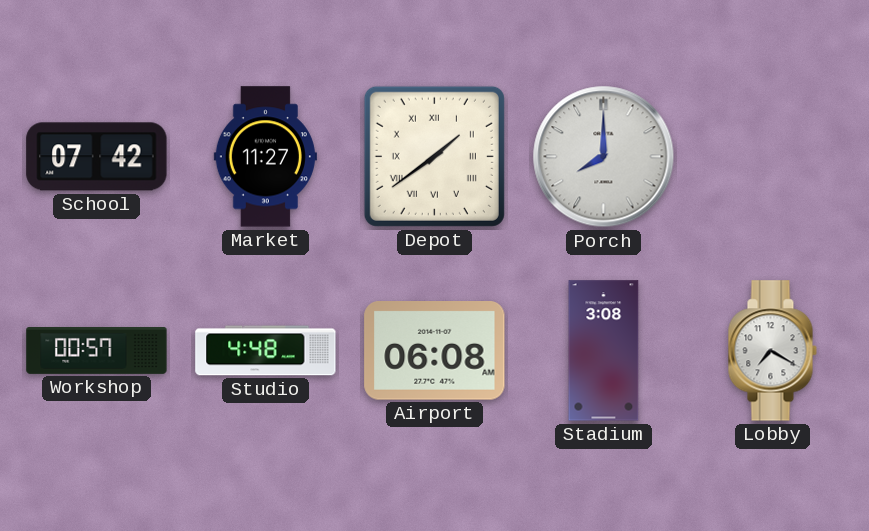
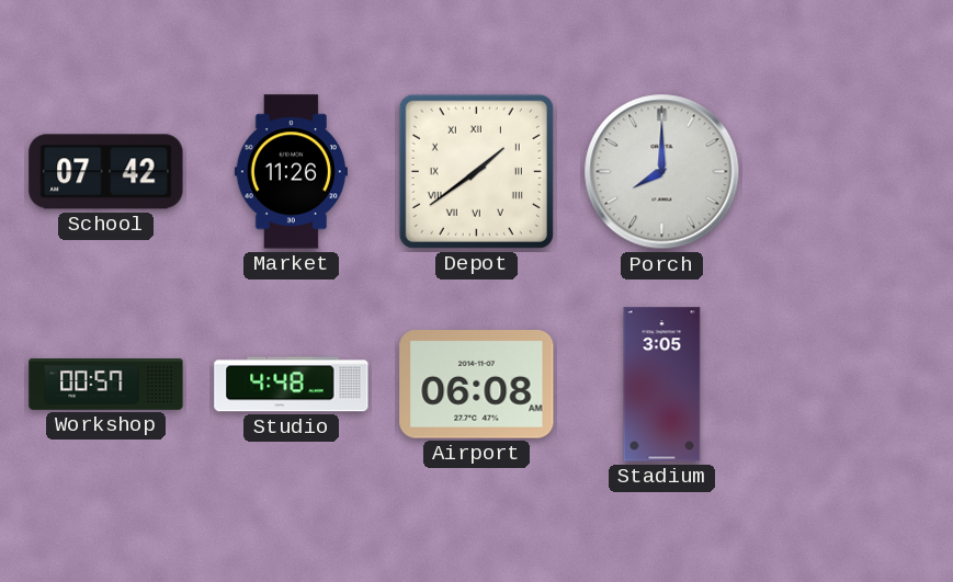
Market: 11:27 -> 11:26 (291, 172)
Stadium: 3:08 -> 3:05 (662, 385)
Lobby: 7:20 -> none (772, 351)
